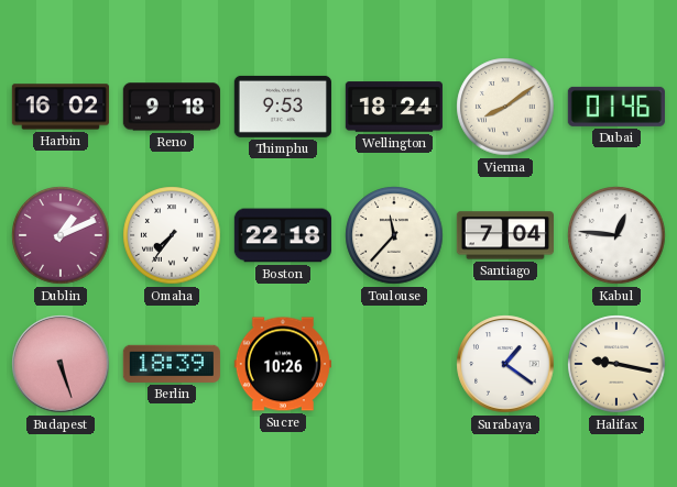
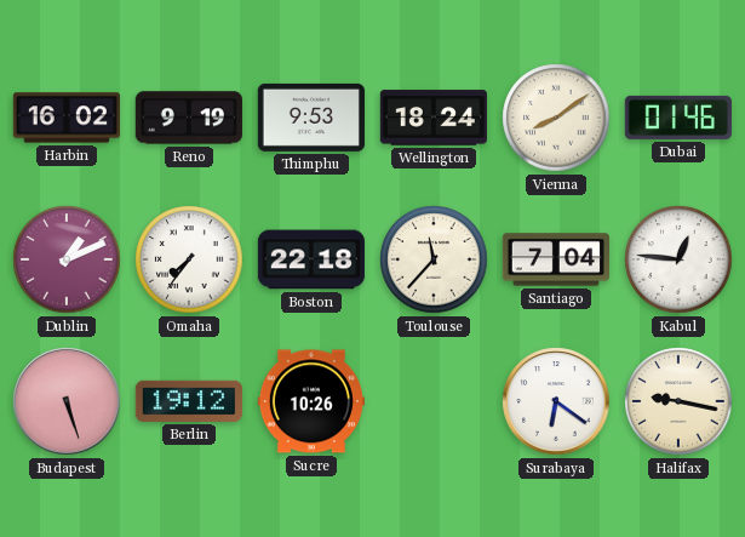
Reno: 9:18 -> 9:19 (189, 118)
Berlin: 18:39 -> 19:12 (189, 401)
Surabaya: 1:21 -> 6:21 (556, 401)
